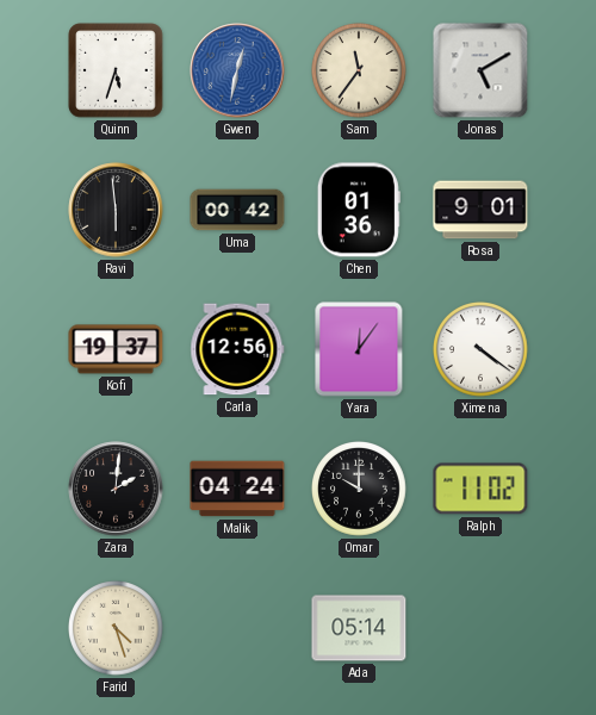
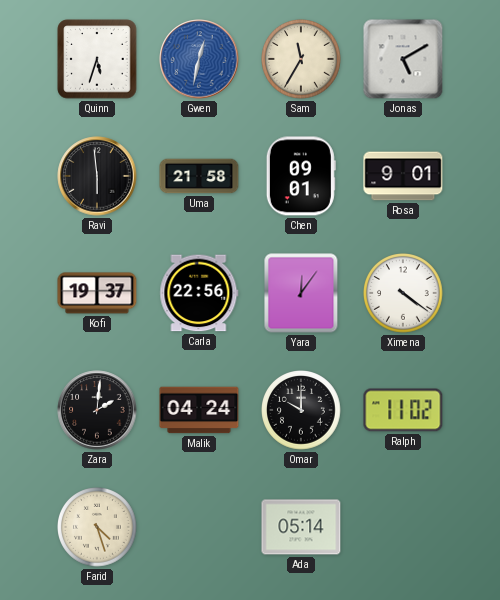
Sam: 11:36 -> 11:35 (302, 60)
Uma: 00:42 -> 21:58 (199, 176)
Chen: 01:36 -> 09:01 (301, 176)
Carla: 12:56 -> 22:56 (199, 293)
